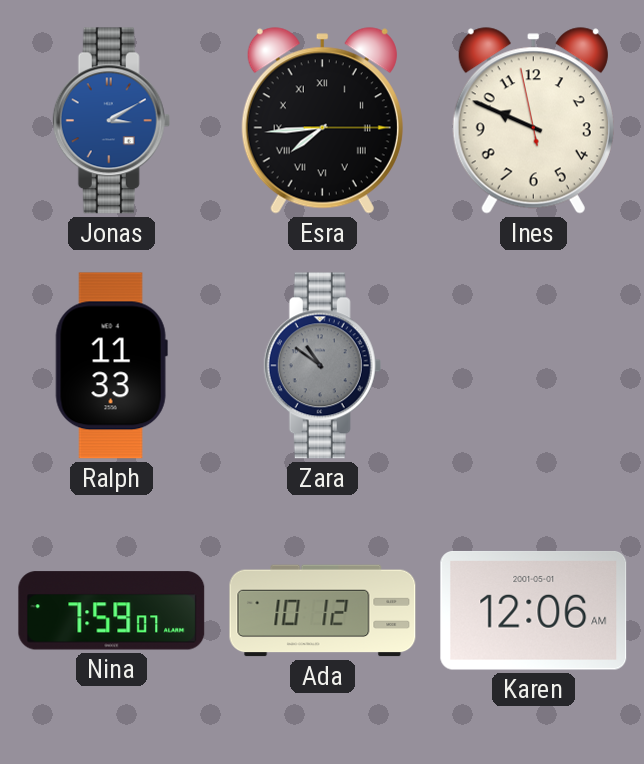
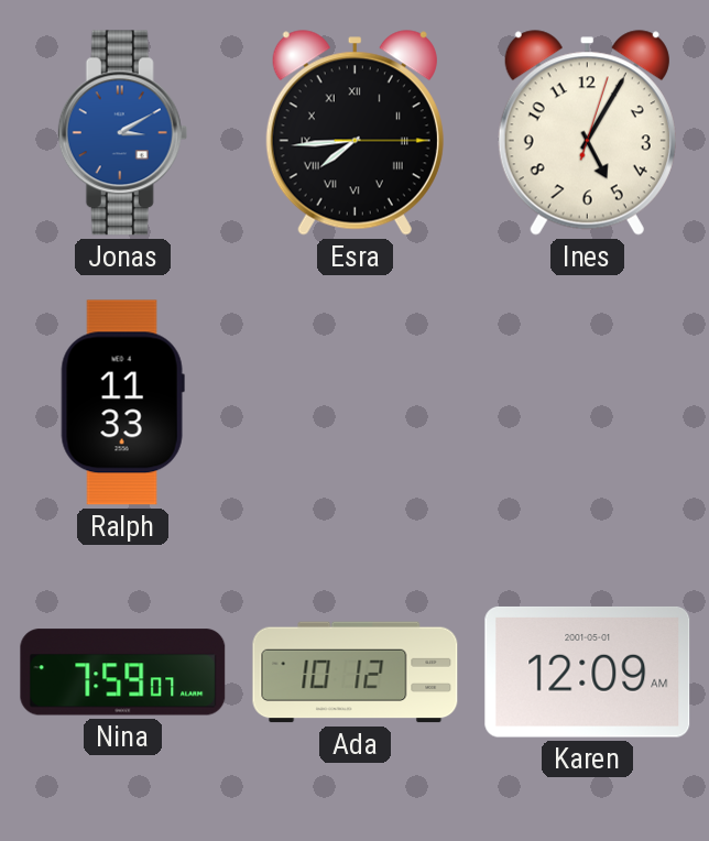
Ines: 9:48 -> 5:05 (587, 133)
Zara: 10:51 -> none (323, 366)
Karen: 12:06 -> 12:09 (588, 673)
